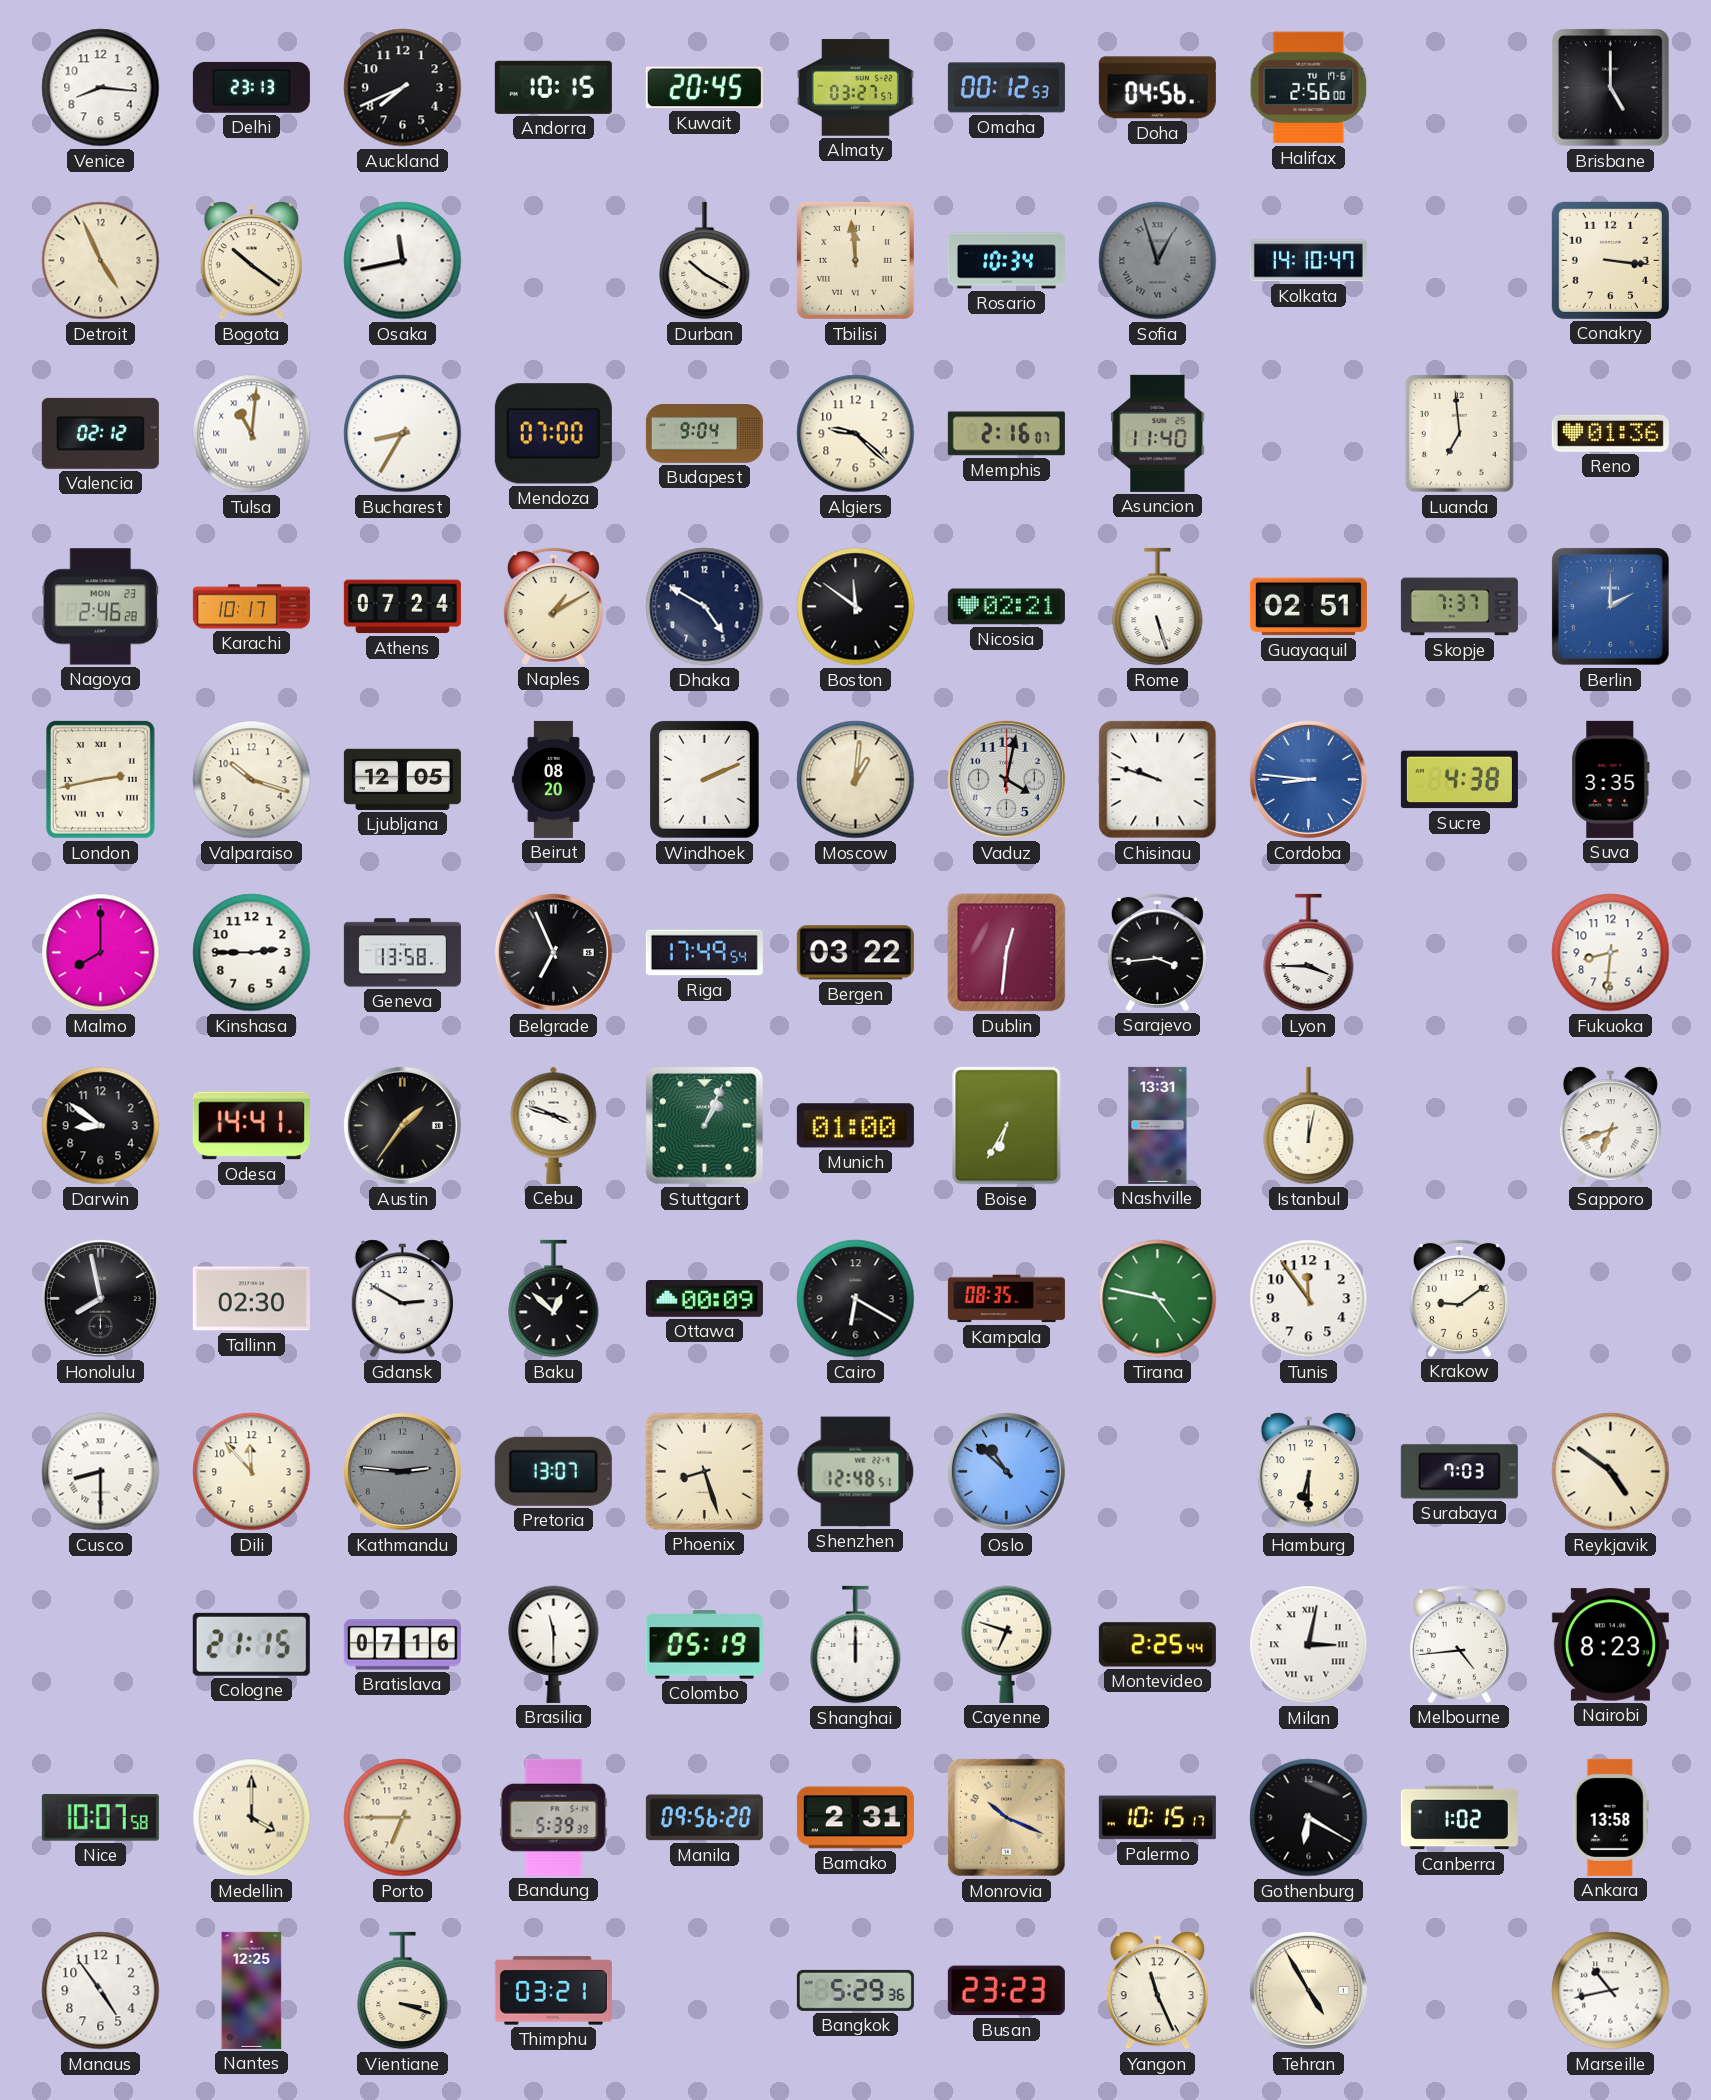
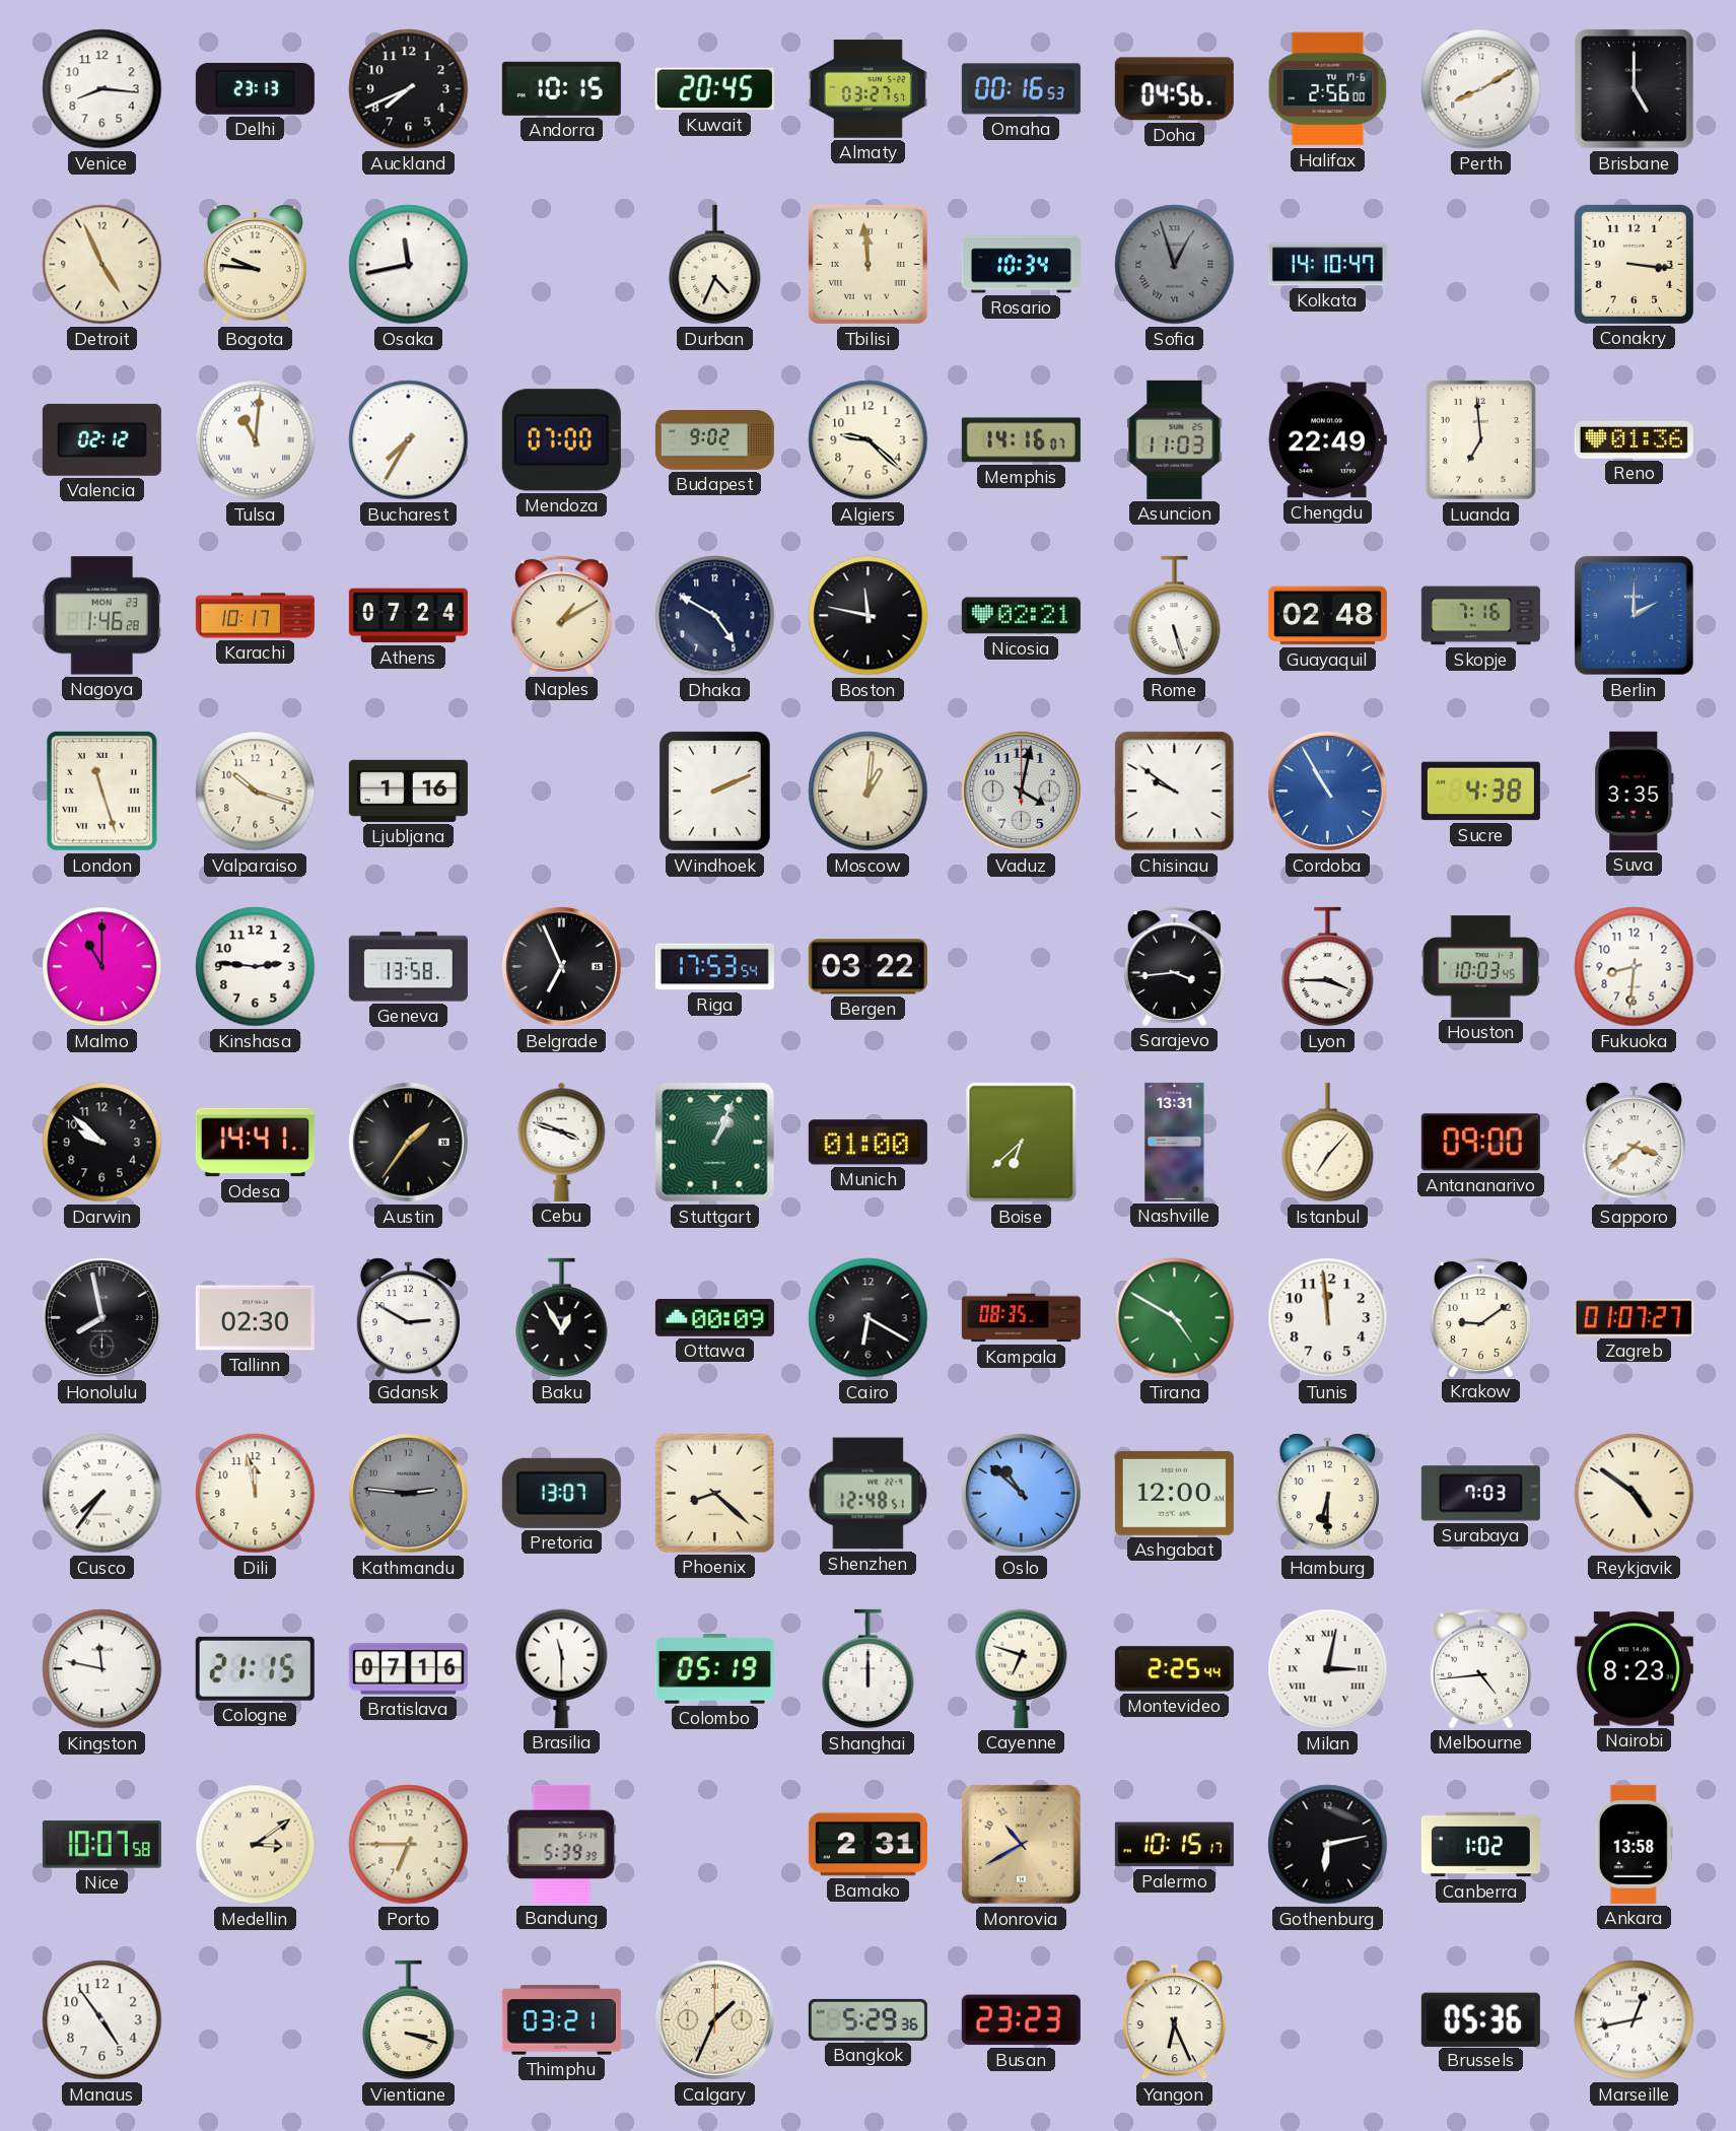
Omaha: 00:12 -> 00:16 (1021, 89)
Perth: none -> 8:10 (1481, 89)
Bogota: 10:21 -> 9:46 (255, 265)
Durban: 10:20 -> 4:34 (715, 265)
Bucharest: 8:35 -> 7:35 (409, 440)
Budapest: 9:04 -> 9:02 (714, 440)
Memphis: 2:16 -> 14:16 (1021, 440)
Asuncion: 11:40 -> 11:03 (1175, 439)
Chengdu: none -> 22:49 (1327, 440)
Nagoya: 2:46 -> 1:46 (101, 616)
Boston: 11:51 -> 11:47 (869, 616)
Guayaquil: 02:51 -> 02:48 (1327, 616)
Skopje: 7:37 -> 7:16 (1480, 616)
London: 2:43 -> 11:27 (101, 790)
Ljubljana: 12:05 -> 1:16 (408, 790)
Beirut: 08:20 -> none (553, 779)
Chisinau: 9:48 -> 9:51 (1175, 792)
Cordoba: 8:46 -> 10:55 (1327, 790)
Malmo: 8:00 -> 11:00 (102, 967)
Kinshasa: 2:45 -> 2:46 (256, 967)
Riga: 17:49 -> 17:53 (714, 967)
Dublin: 12:31 -> none (1007, 953)
Houston: none -> 10:03 (1480, 967)
Darwin: 8:51 -> 9:52 (102, 1143)
Boise: 6:35 -> 6:38 (1022, 1143)
Istanbul: 12:02 -> 7:07 (1328, 1143)
Antananarivo: none -> 09:00 (1480, 1143)
Sapporo: 6:42 -> 3:38 (1634, 1143)
Baku: 12:52 -> 12:55 (562, 1318)
Tirana: 4:47 -> 4:50 (1175, 1318)
Tunis: 11:54 -> 11:59 (1328, 1318)
Zagreb: none -> 01:07 (1634, 1318)
Cusco: 8:30 -> 7:36 (102, 1494)
Dili: 11:53 -> 11:58 (256, 1494)
Phoenix: 8:27 -> 8:22 (714, 1493)
Ashgabat: none -> 12:00 (1174, 1493)
Kingston: none -> 11:47 (102, 1669)
Medellin: 4:00 -> 3:09 (256, 1845)
Manila: 09:56 -> none (704, 1818)
Monrovia: 10:19 -> 10:40 (1022, 1845)
Gothenburg: 6:20 -> 6:13 (1328, 1845)
Nantes: 12:25 -> none (252, 1990)
Calgary: none -> 1:34 (714, 2019)
Yangon: 11:26 -> 6:26 (1174, 2020)
Tehran: 4:55 -> none (1308, 1990)
Brussels: none -> 05:36 (1480, 2019)
Marseille: 10:43 -> 12:43 (1635, 2020)
